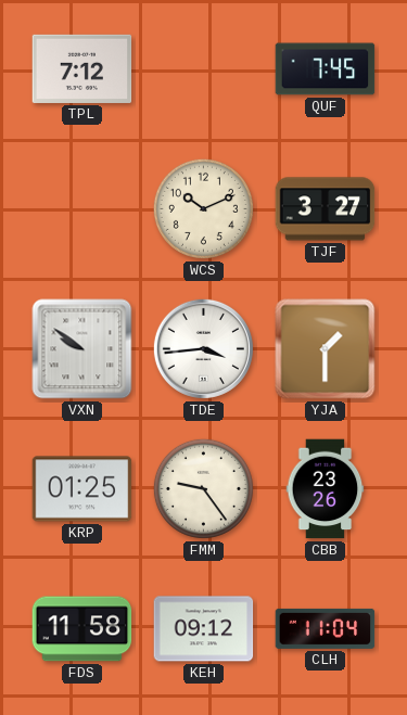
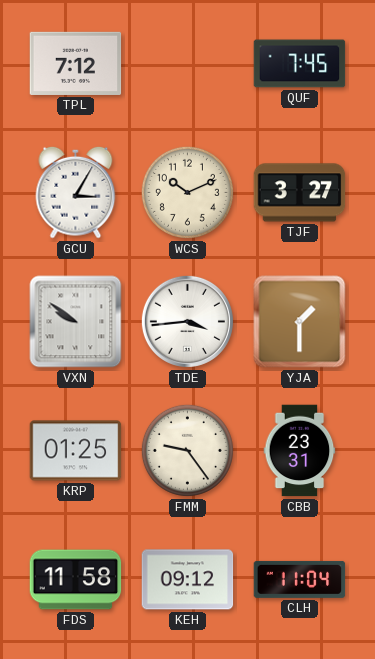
GCU: none -> 3:05 (76, 192)
CBB: 23:26 -> 23:31 (300, 451)
